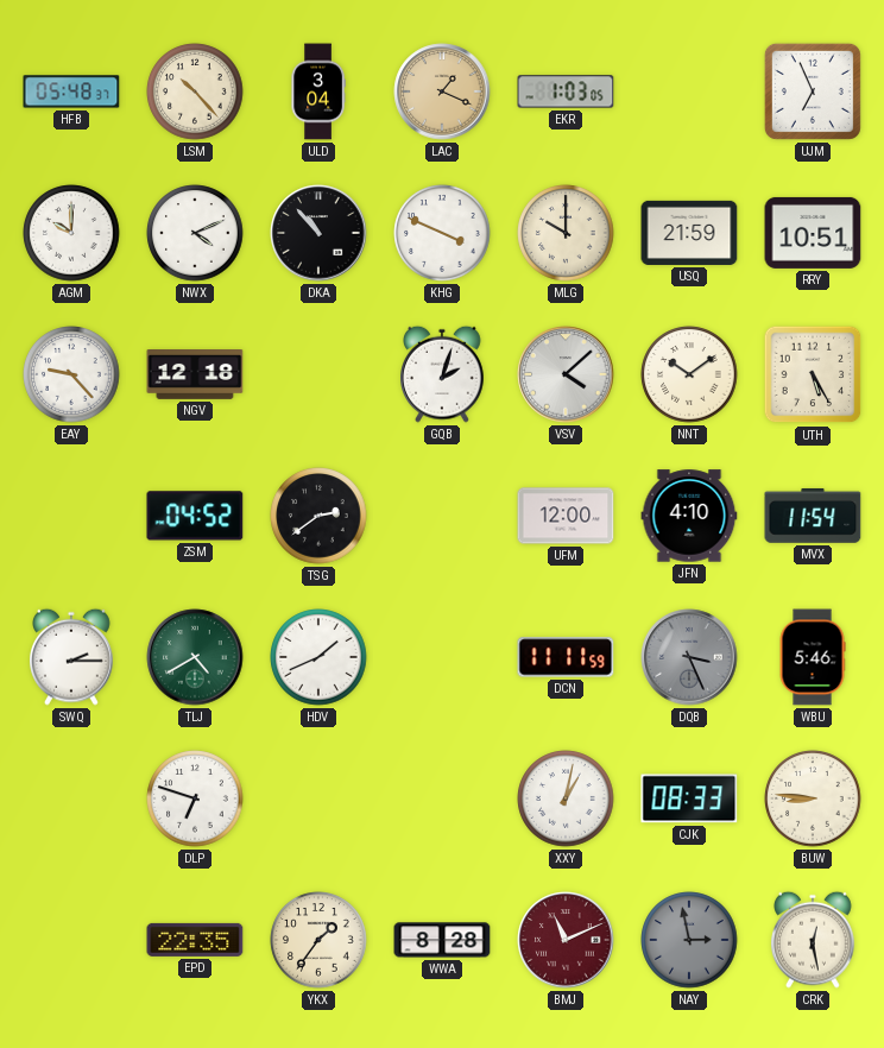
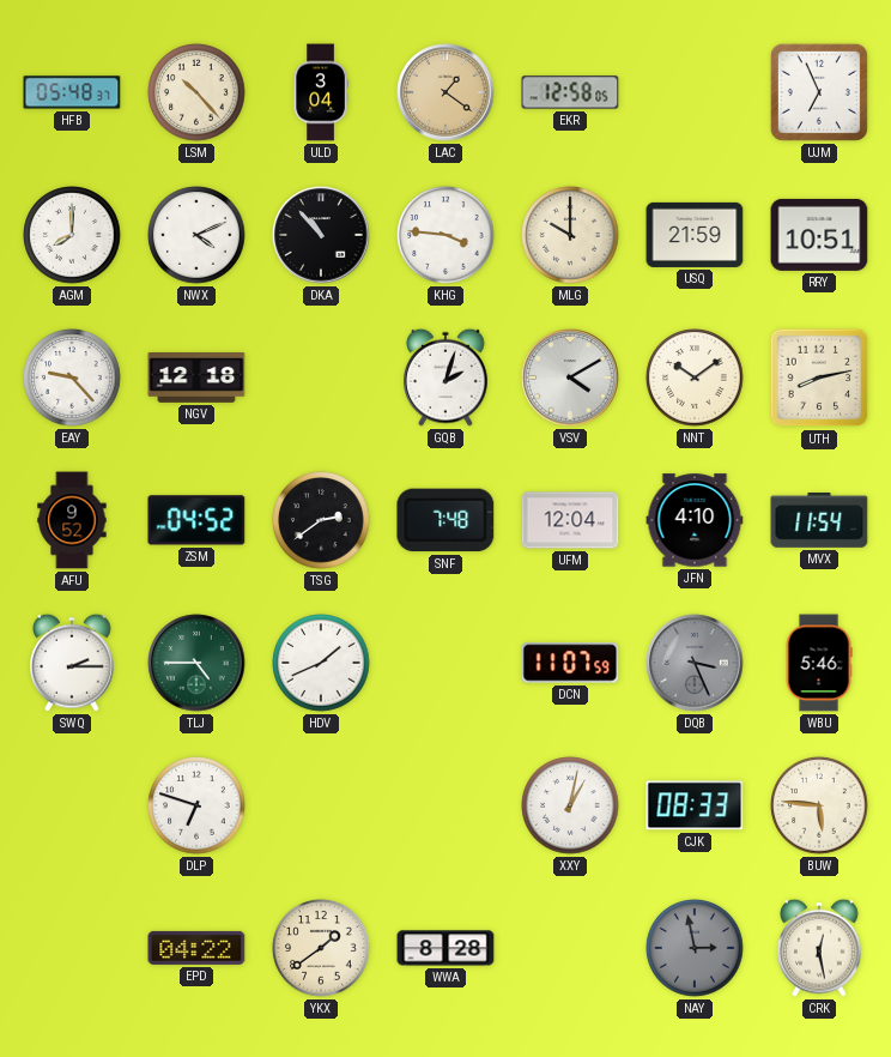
LAC: 1:19 -> 1:21 (445, 92)
EKR: 1:03 -> 12:58 (570, 92)
AGM: 10:00 -> 8:00 (72, 235)
KHG: 3:49 -> 3:46 (445, 235)
VSV: 4:08 -> 4:10 (570, 377)
UTH: 5:25 -> 8:13 (819, 377)
AFU: none -> 9:52 (72, 520)
SNF: none -> 7:48 (445, 520)
UFM: 12:00 -> 12:04 (570, 520)
TLJ: 4:40 -> 4:45 (196, 663)
DCN: 11:11 -> 11:07 (570, 663)
BUW: 8:46 -> 5:46 (819, 805)
EPD: 22:35 -> 04:22 (196, 948)
YKX: 1:36 -> 1:39 (321, 948)
BMJ: 11:11 -> none (566, 940)
